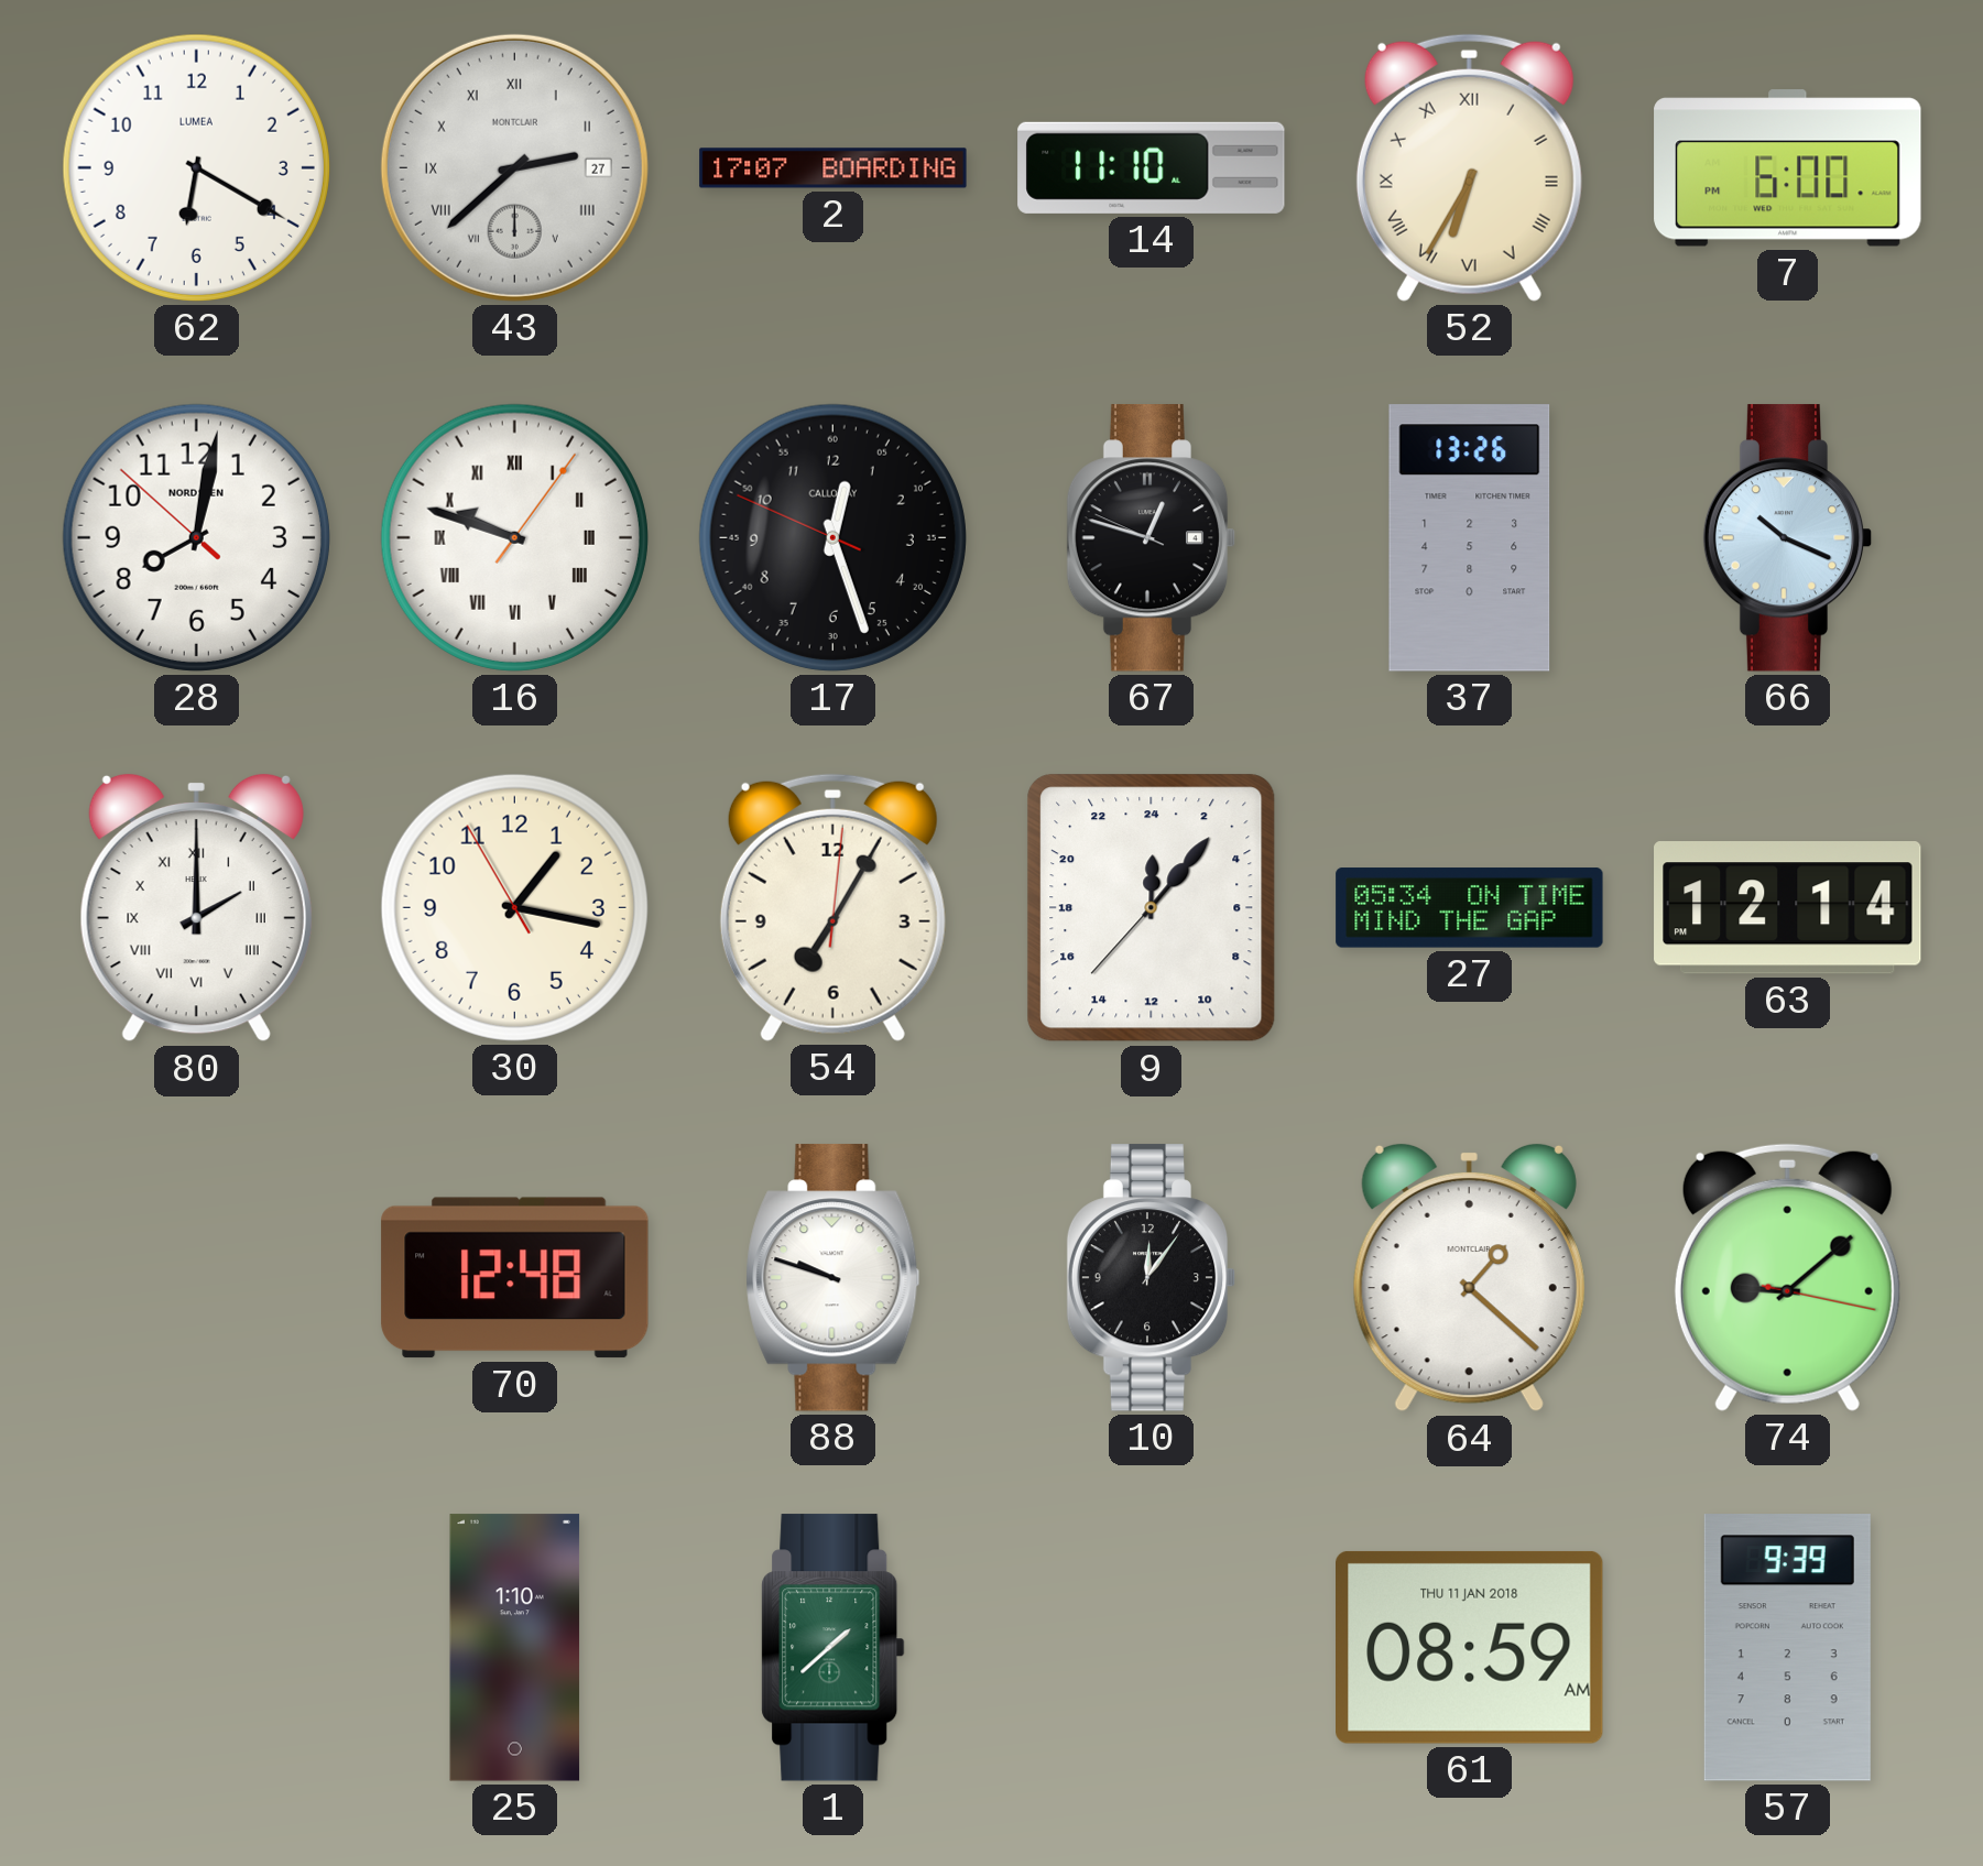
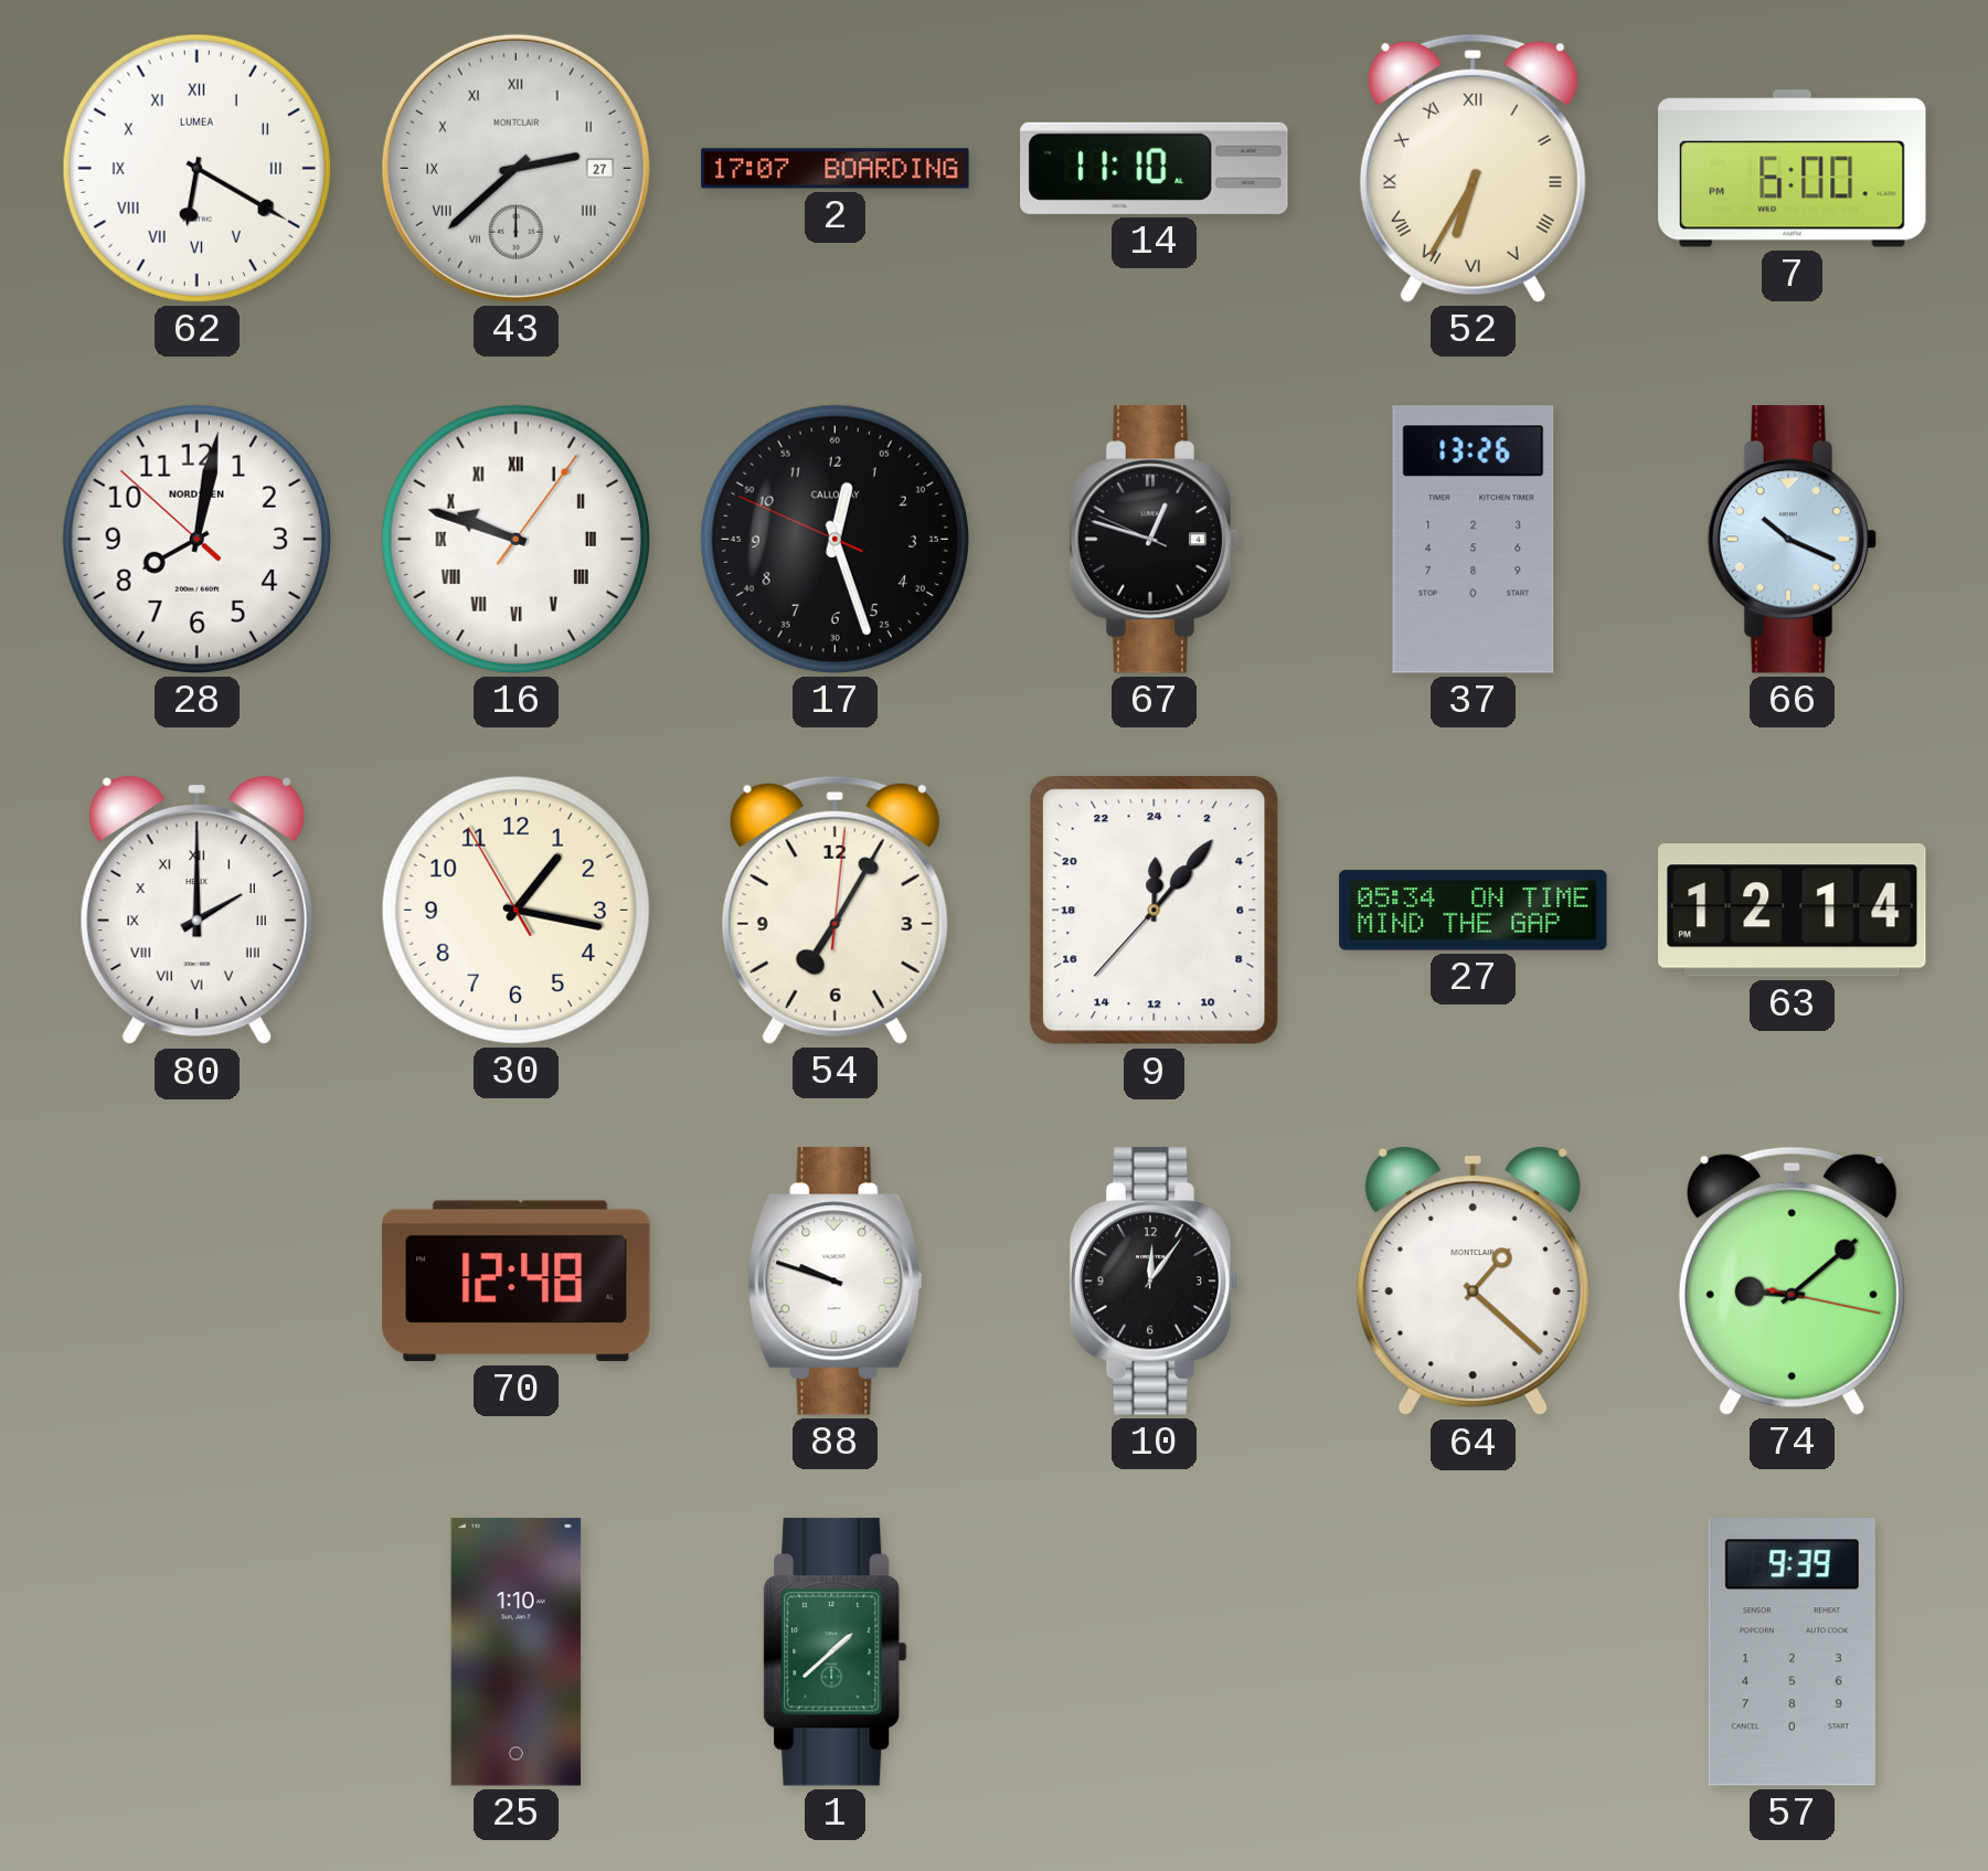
62 numerals: Arabic -> Roman (196, 168)
61: 08:59 -> none (1470, 1647)
